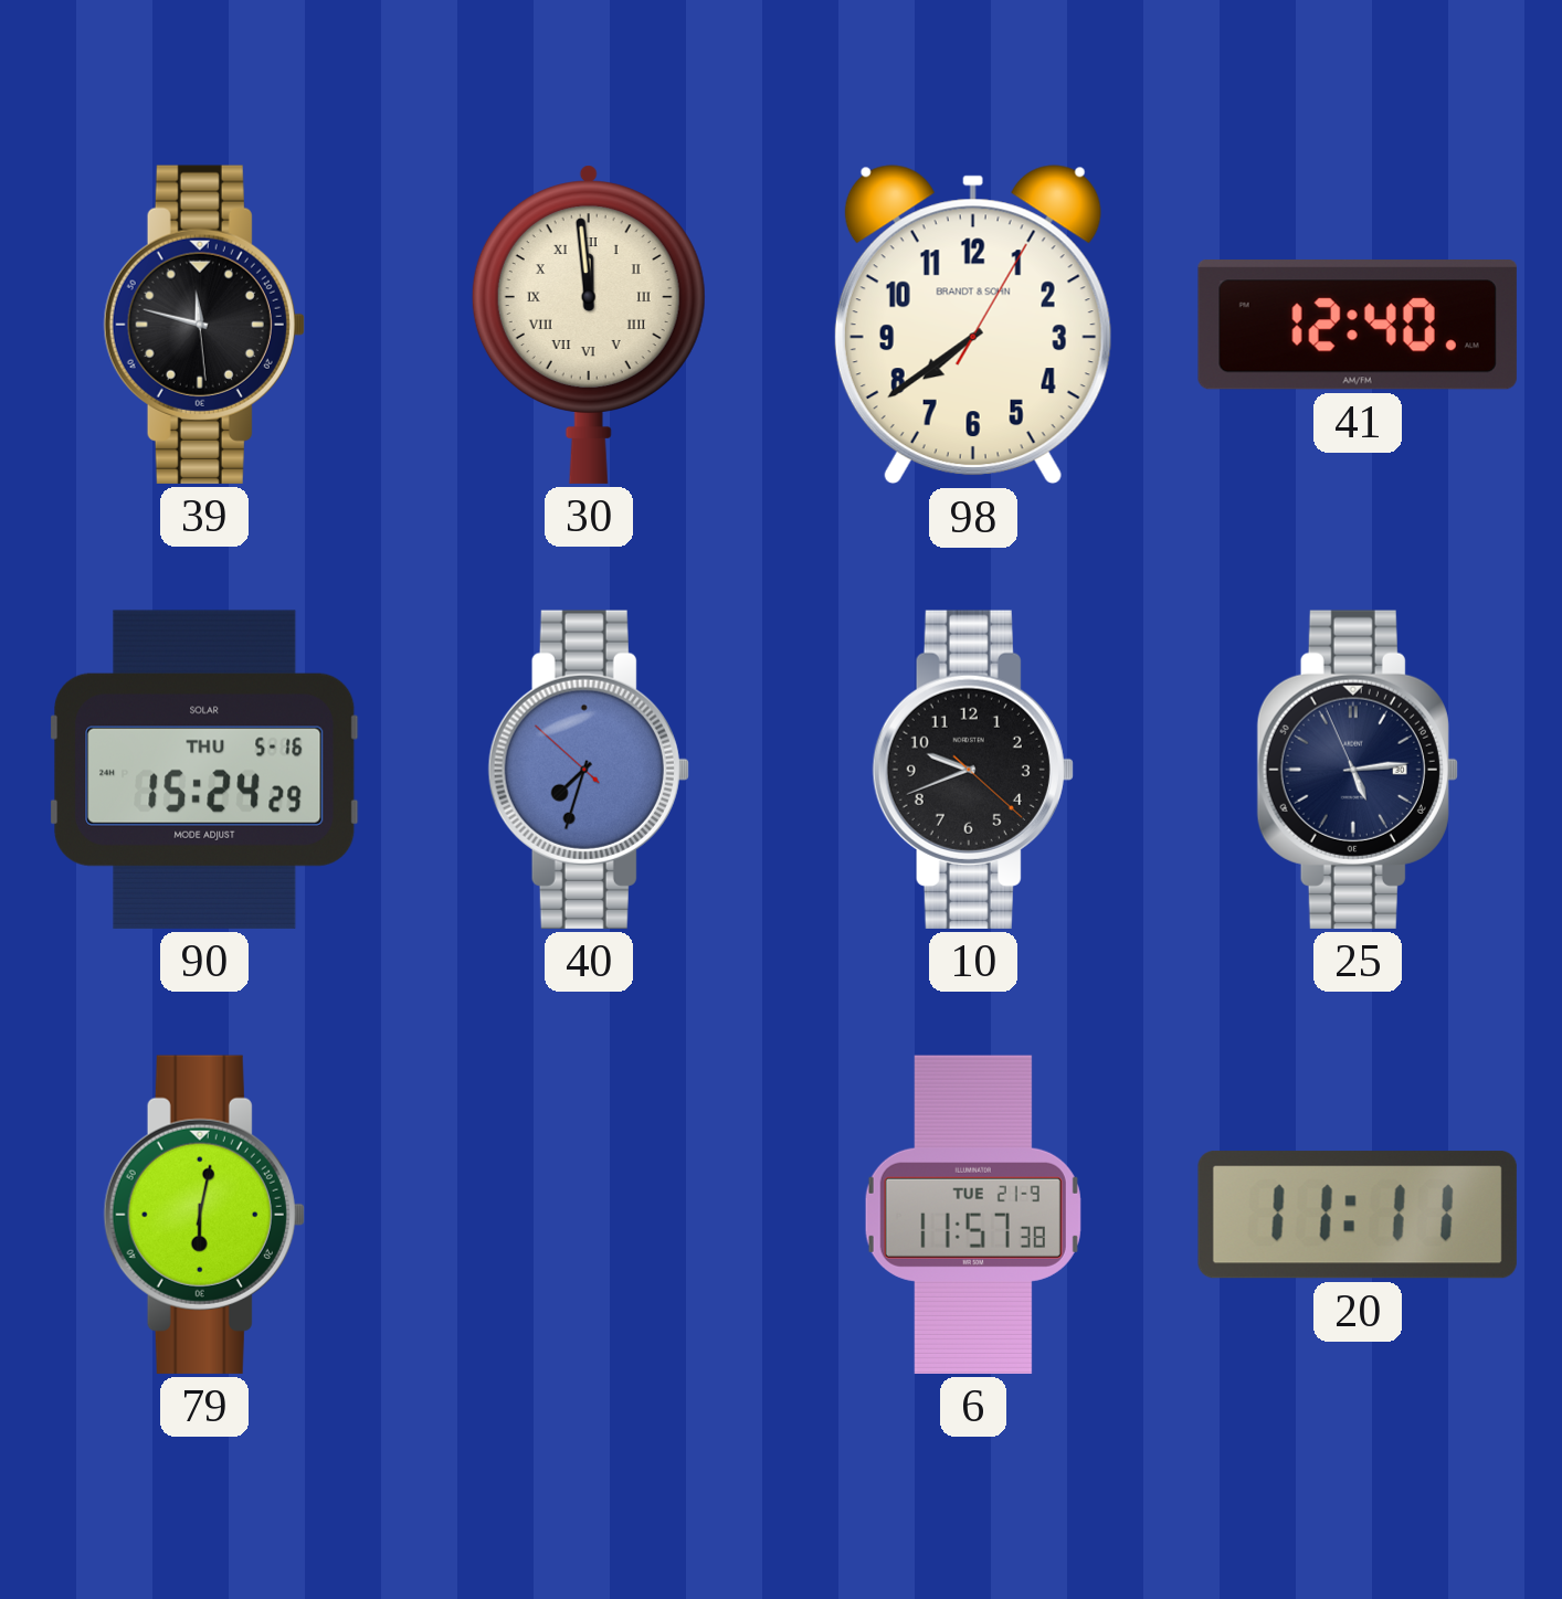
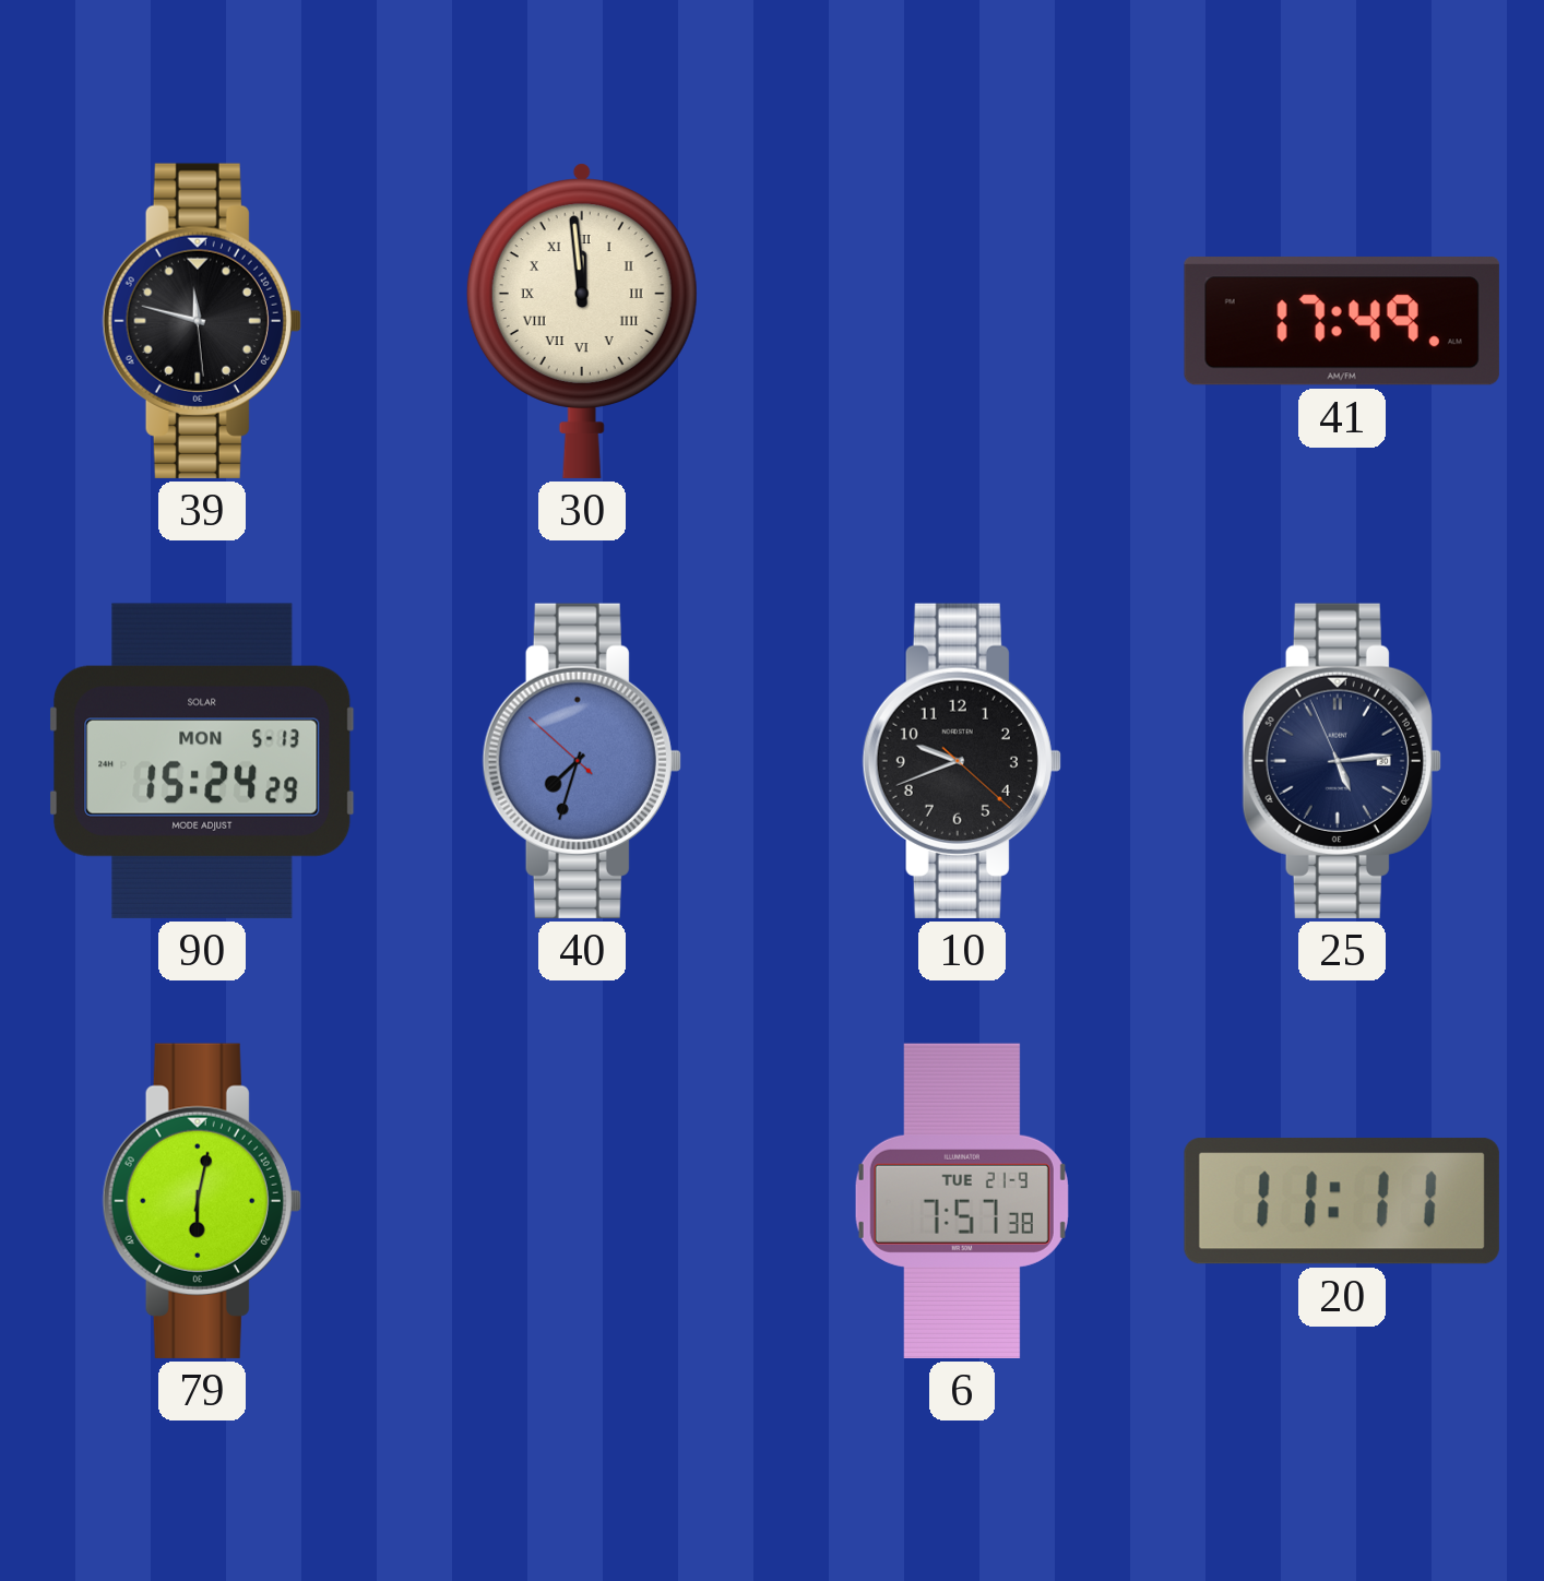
98: 7:39 -> none (973, 325)
41: 12:40 -> 17:49 (1342, 321)
90 date: THU 5-16 -> MON 5-13 (202, 761)
6: 11:57 -> 7:57 (962, 1201)
